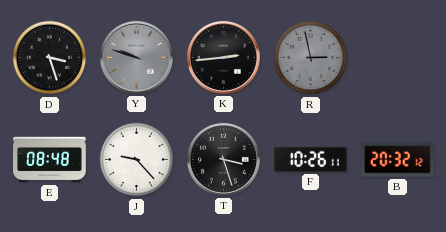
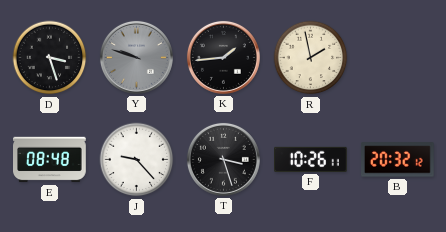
K: 2:44 -> 1:44 (223, 57)
R: 2:58 -> 1:58 (311, 58)
R dial: grey -> cream (311, 58)
